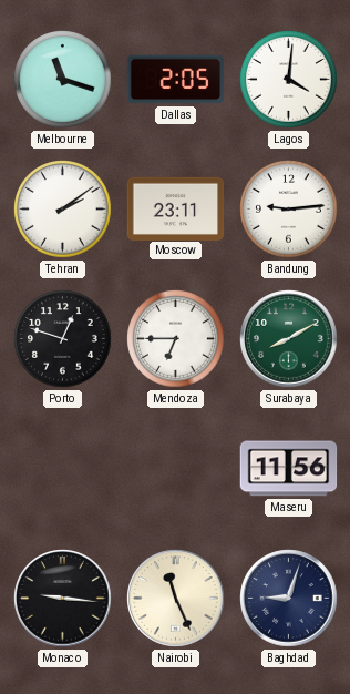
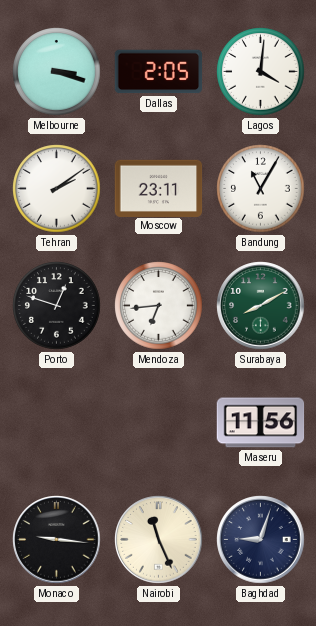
Melbourne: 11:18 -> 3:18 (57, 72)
Bandung: 9:14 -> 11:05 (261, 189)
Mendoza: 6:45 -> 6:44 (159, 306)
